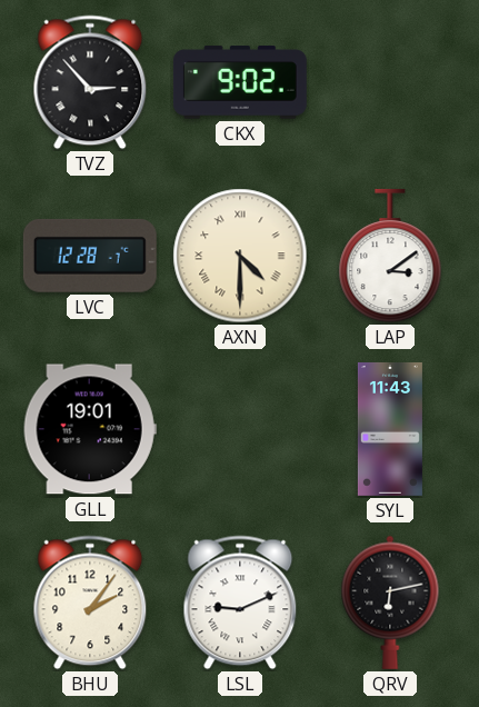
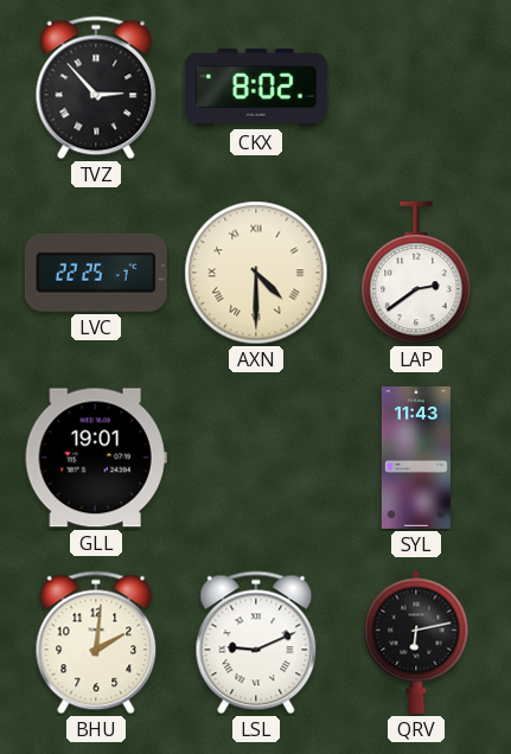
CKX: 9:02 -> 8:02 (256, 88)
LVC: 12:28 -> 22:25 (96, 273)
LAP: 3:09 -> 2:39 (416, 273)
BHU: 2:06 -> 2:01 (96, 643)
